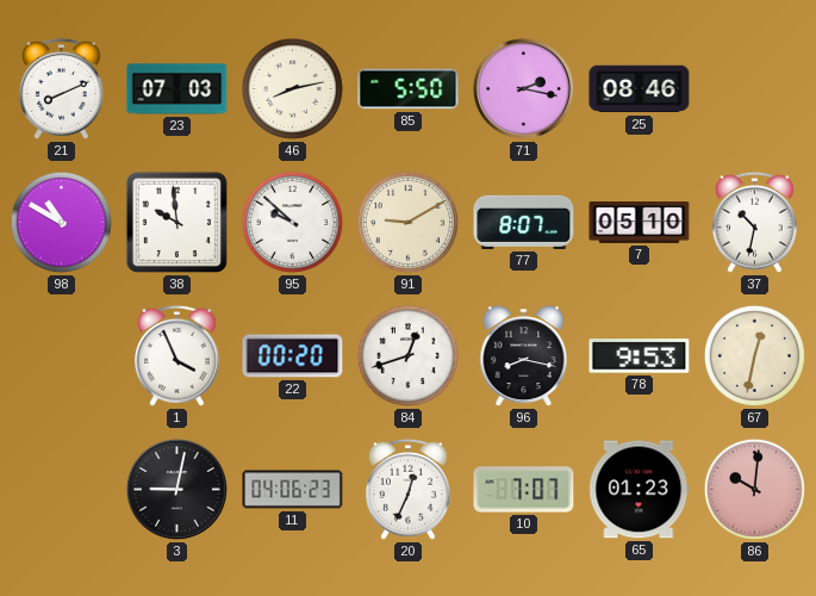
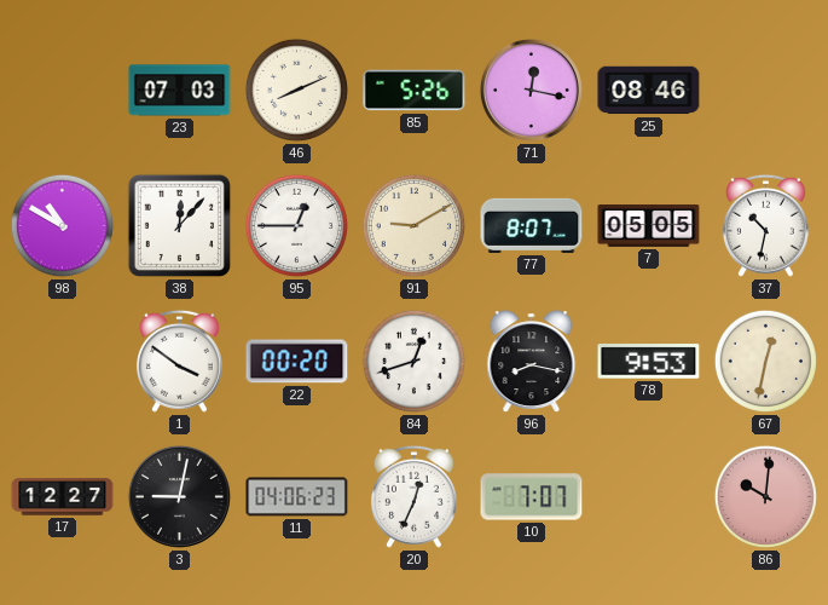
21: 8:11 -> none (61, 88)
46: 8:13 -> 8:11 (296, 90)
85: 5:50 -> 5:26 (415, 91)
71: 2:17 -> 12:17 (531, 90)
38: 9:59 -> 12:07 (179, 225)
95: 9:52 -> 12:45 (296, 225)
7: 05:10 -> 05:05 (649, 226)
1: 3:56 -> 3:51 (179, 361)
17: none -> 12:27 (63, 497)
65: 01:23 -> none (640, 490)
